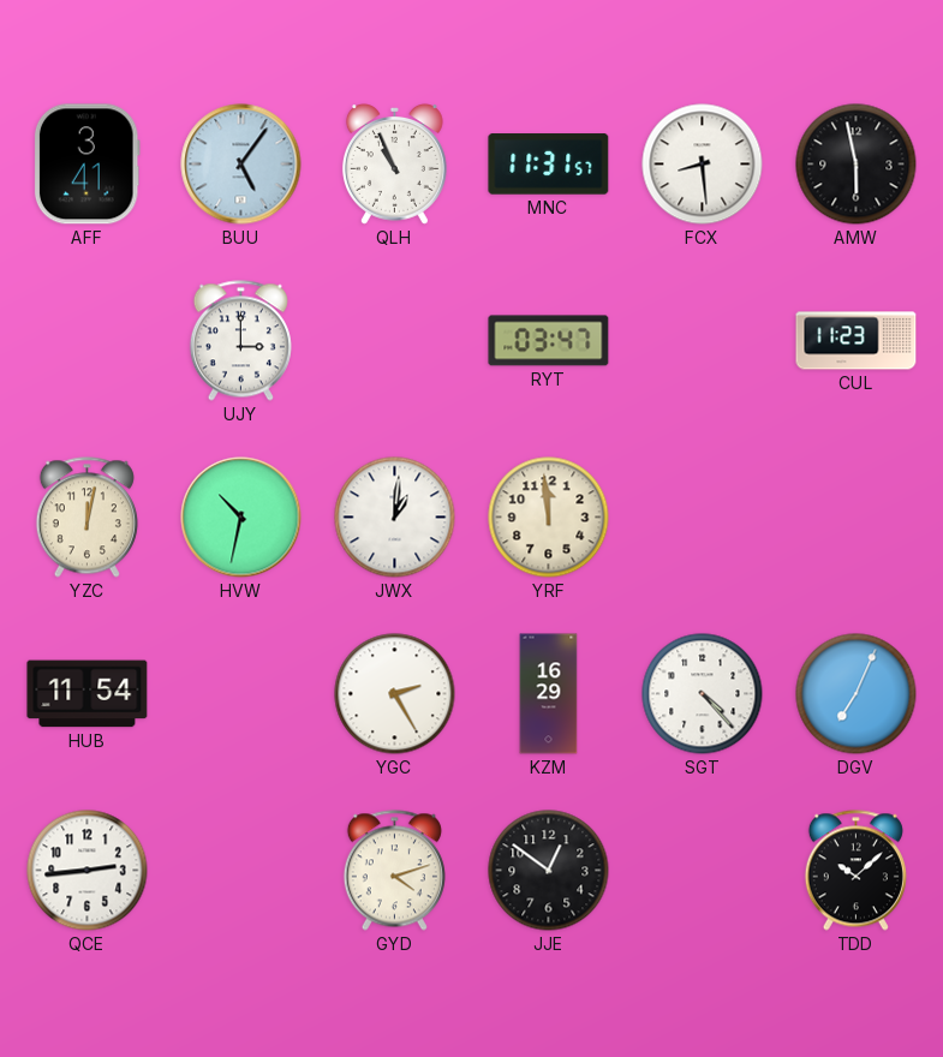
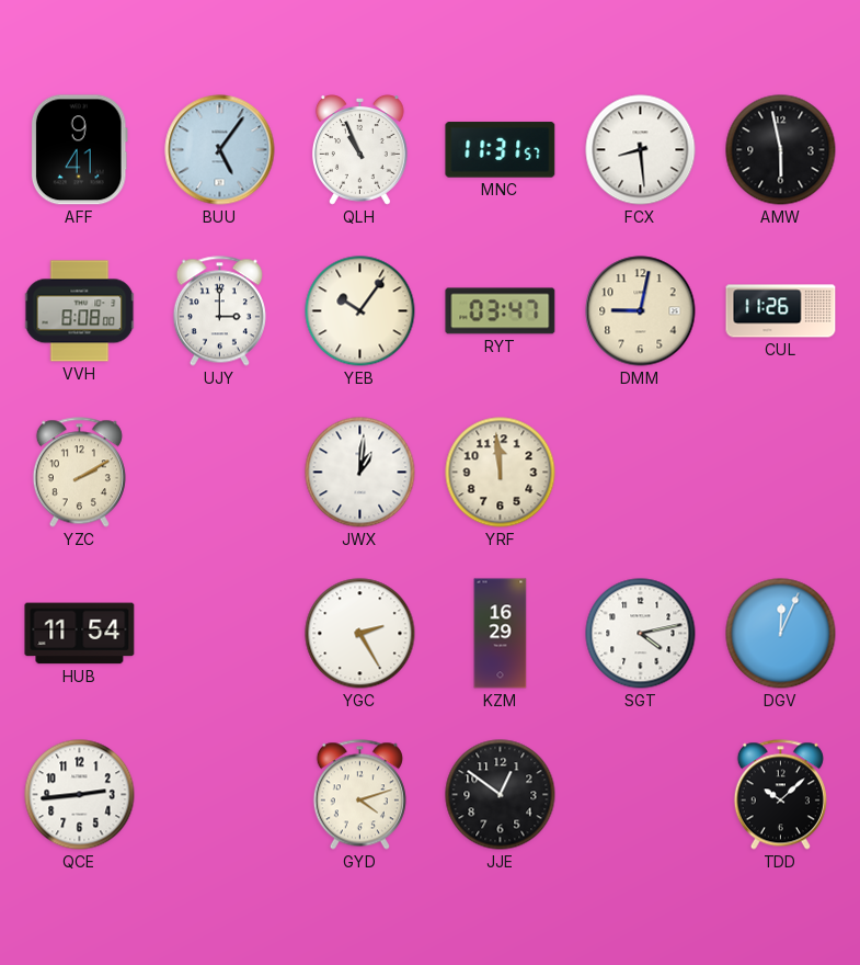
AFF: 3:41 -> 9:41 (79, 150)
VVH: none -> 8:08 (80, 311)
YEB: none -> 10:06 (360, 311)
DMM: none -> 9:02 (641, 311)
CUL: 11:23 -> 11:26 (781, 311)
YZC: 12:02 -> 2:10 (79, 473)
HVW: 10:32 -> none (241, 518)
SGT: 4:23 -> 4:13 (641, 634)
DGV: 7:04 -> 12:04 (781, 634)
